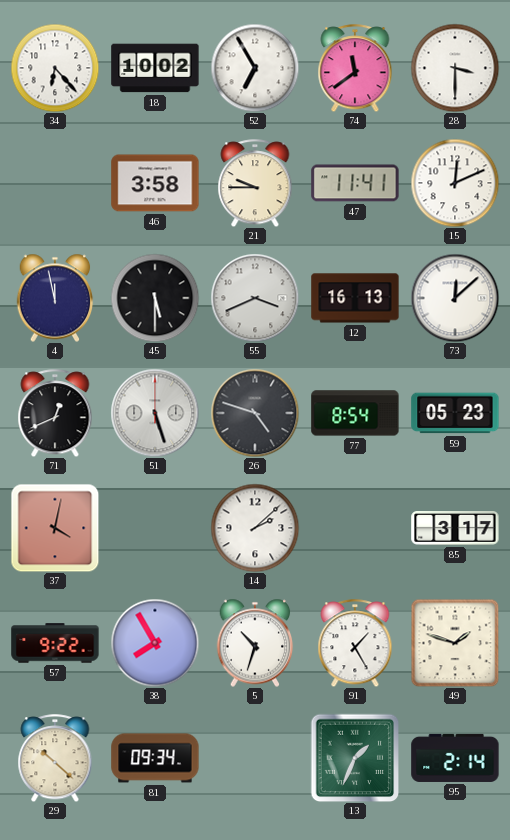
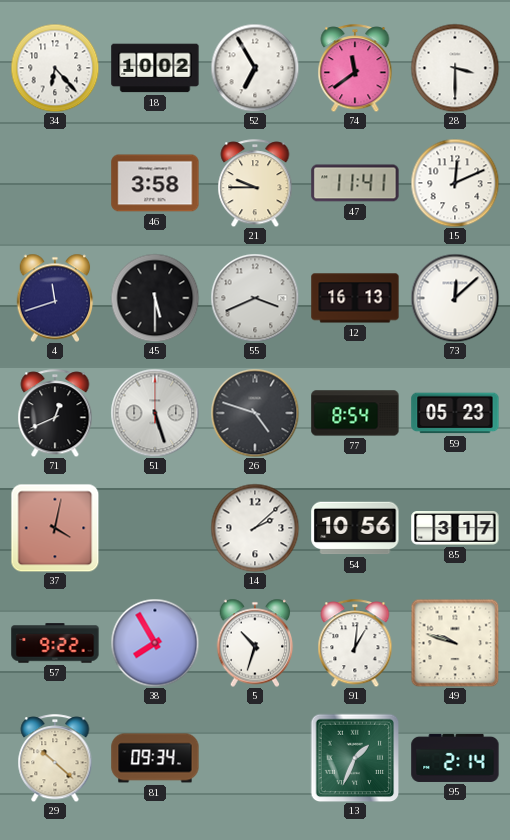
4: 11:58 -> 11:42 (55, 298)
54: none -> 10:56 (355, 528)
91: 1:25 -> 1:01 (355, 643)
49: 1:48 -> 9:48 (455, 643)
